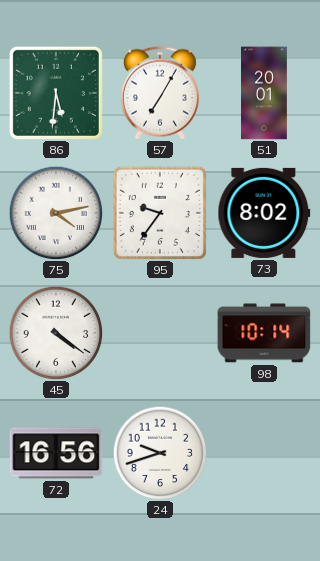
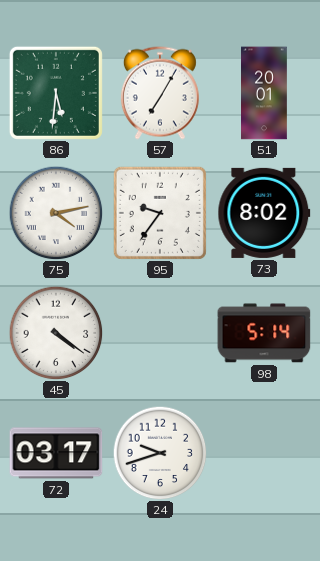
98: 10:14 -> 5:14 (264, 333)
72: 16:56 -> 03:17 (56, 453)
